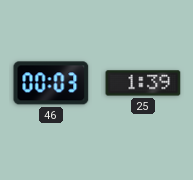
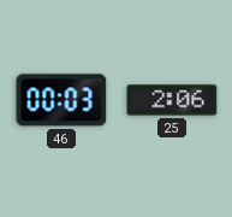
25: 1:39 -> 2:06 (172, 100)
